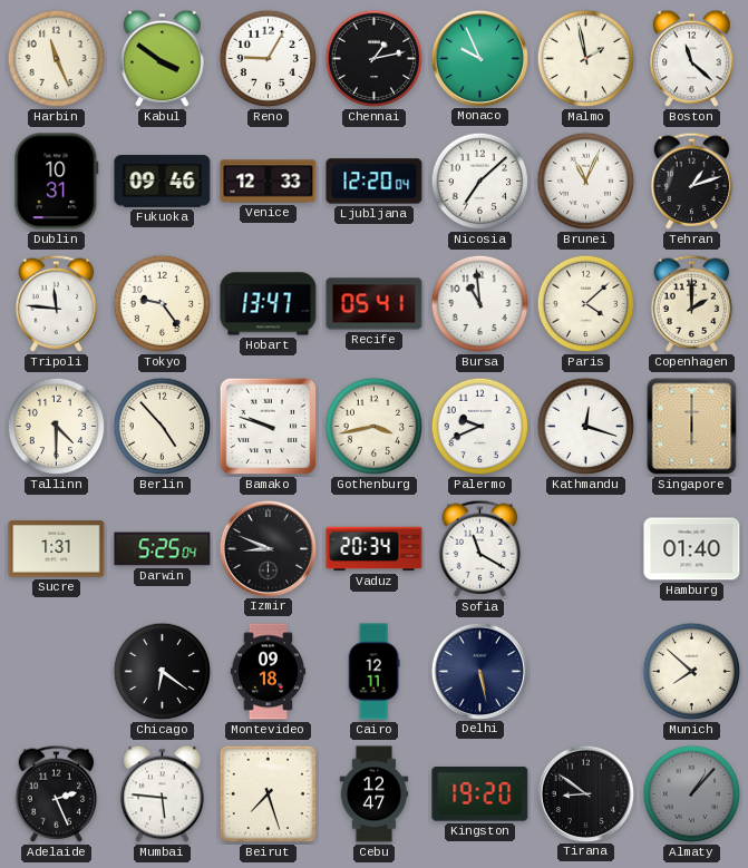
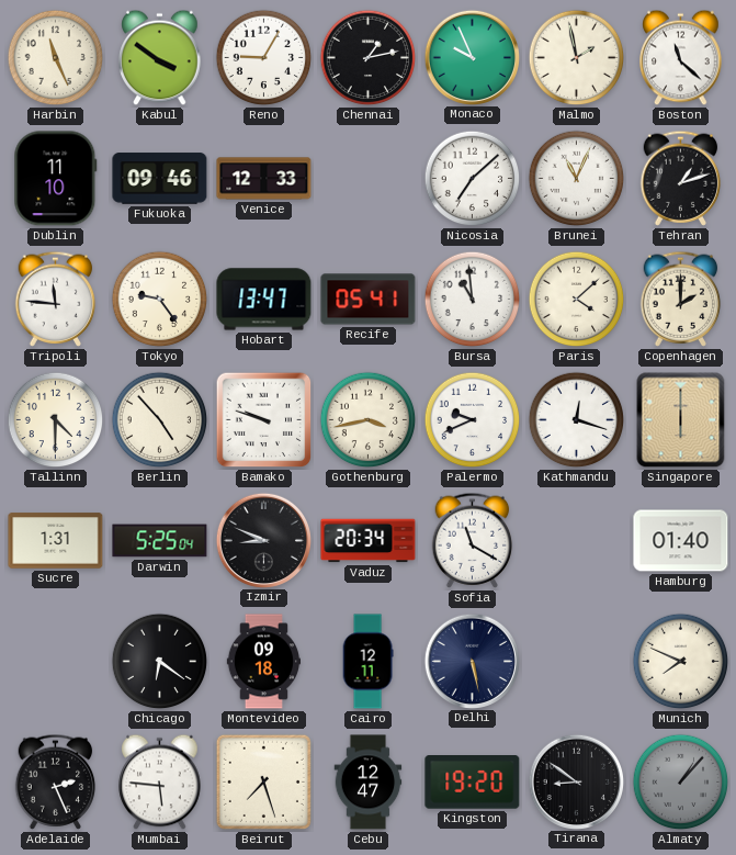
Dublin: 10:31 -> 11:10 (56, 179)
Ljubljana: 12:20 -> none (375, 182)
Munich: 7:52 -> 7:49 (681, 662)
